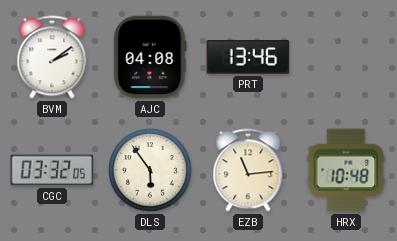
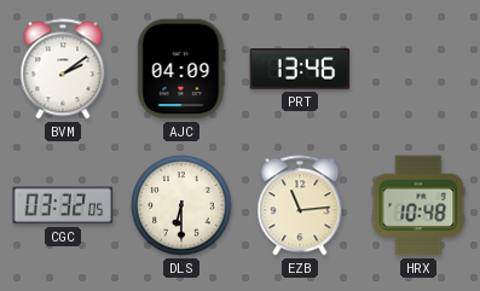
AJC: 04:08 -> 04:09 (181, 69)
DLS: 5:54 -> 6:30 (181, 205)
